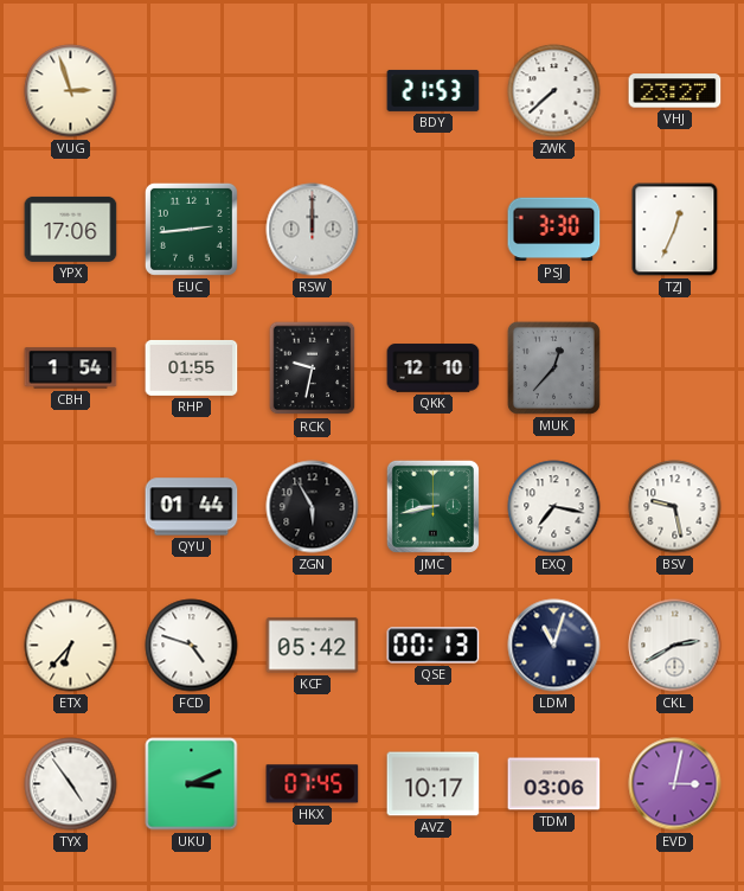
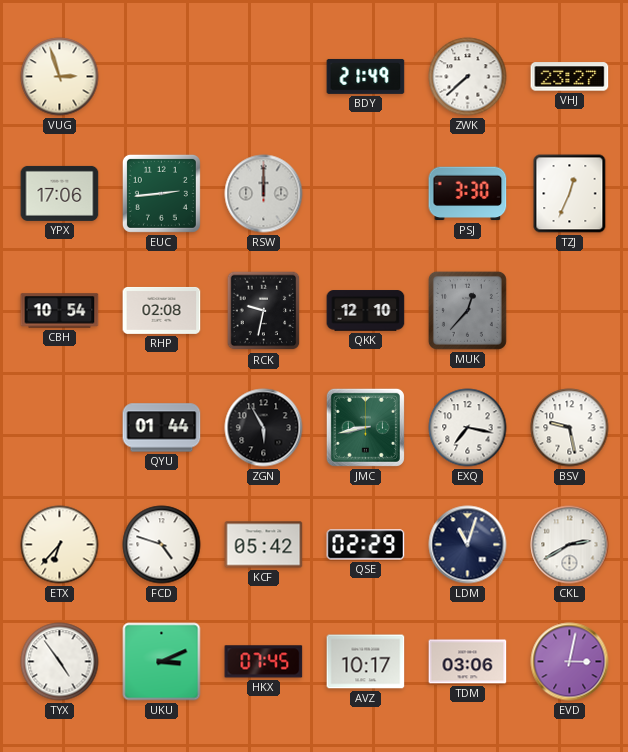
BDY: 21:53 -> 21:49 (366, 76)
CBH: 1:54 -> 10:54 (60, 311)
RHP: 01:55 -> 02:08 (162, 310)
QSE: 00:13 -> 02:29 (366, 545)
